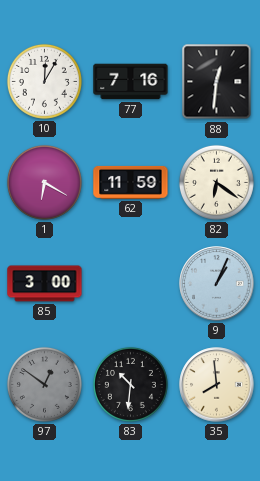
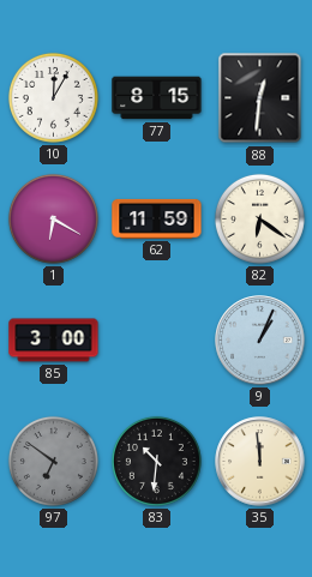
77: 7:16 -> 8:15 (157, 98)
97: 12:51 -> 6:51 (53, 461)
35: 7:59 -> 11:59 (260, 462)
